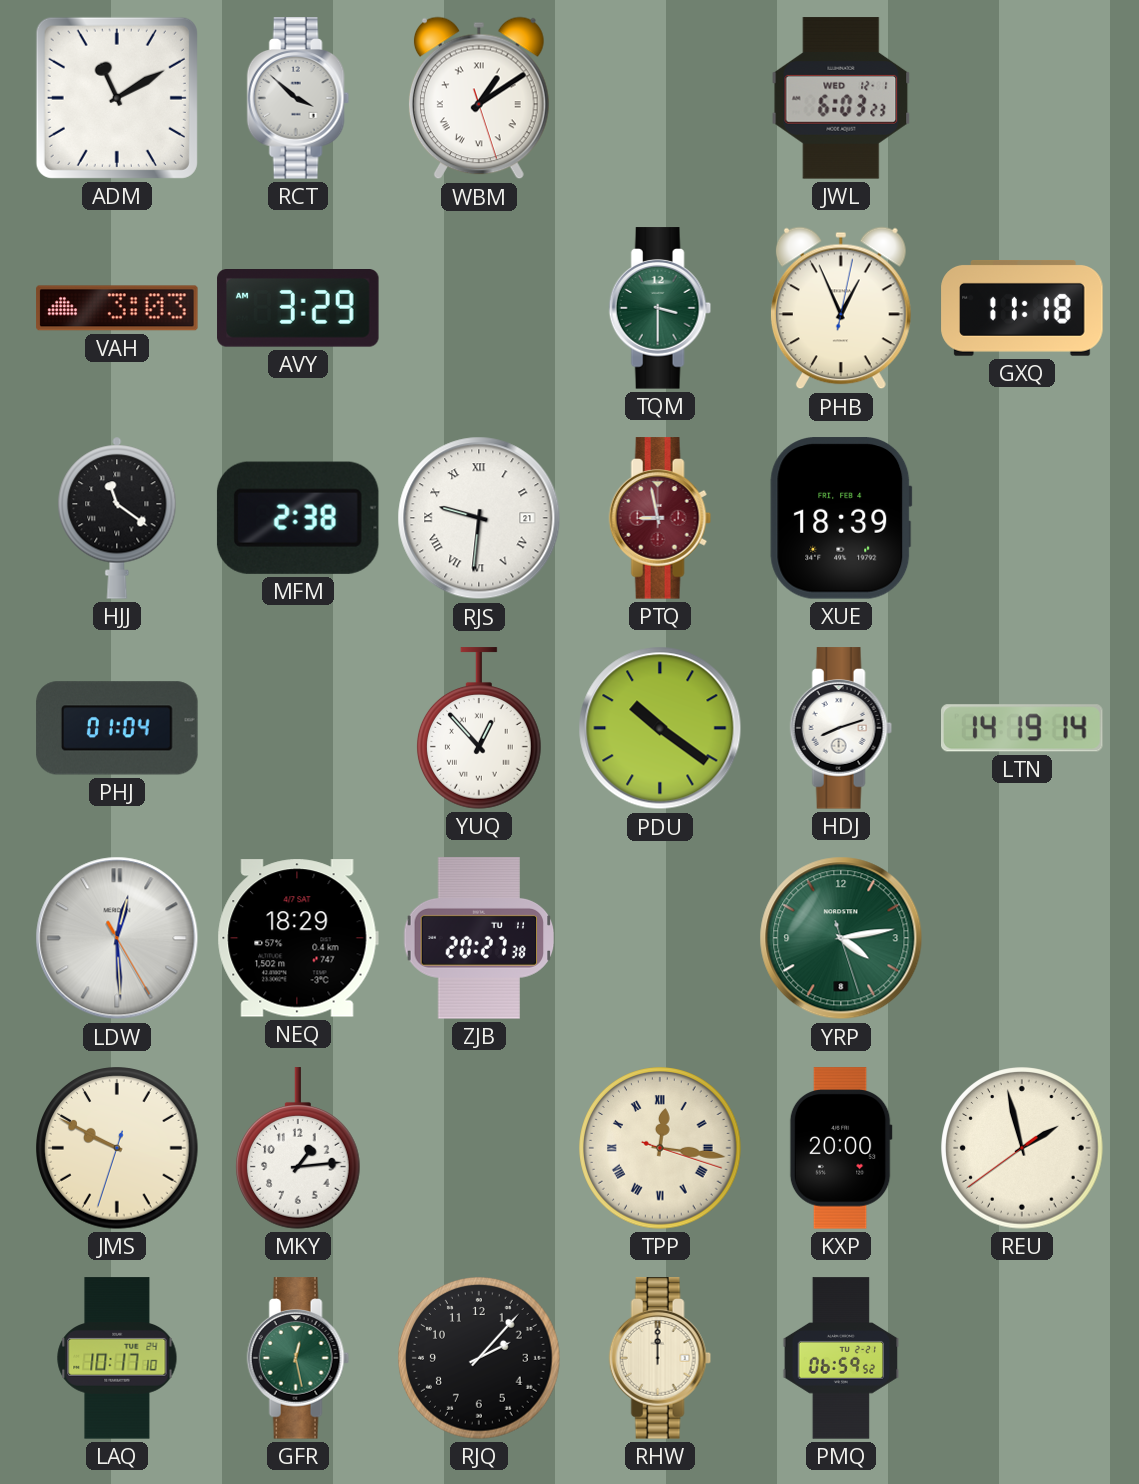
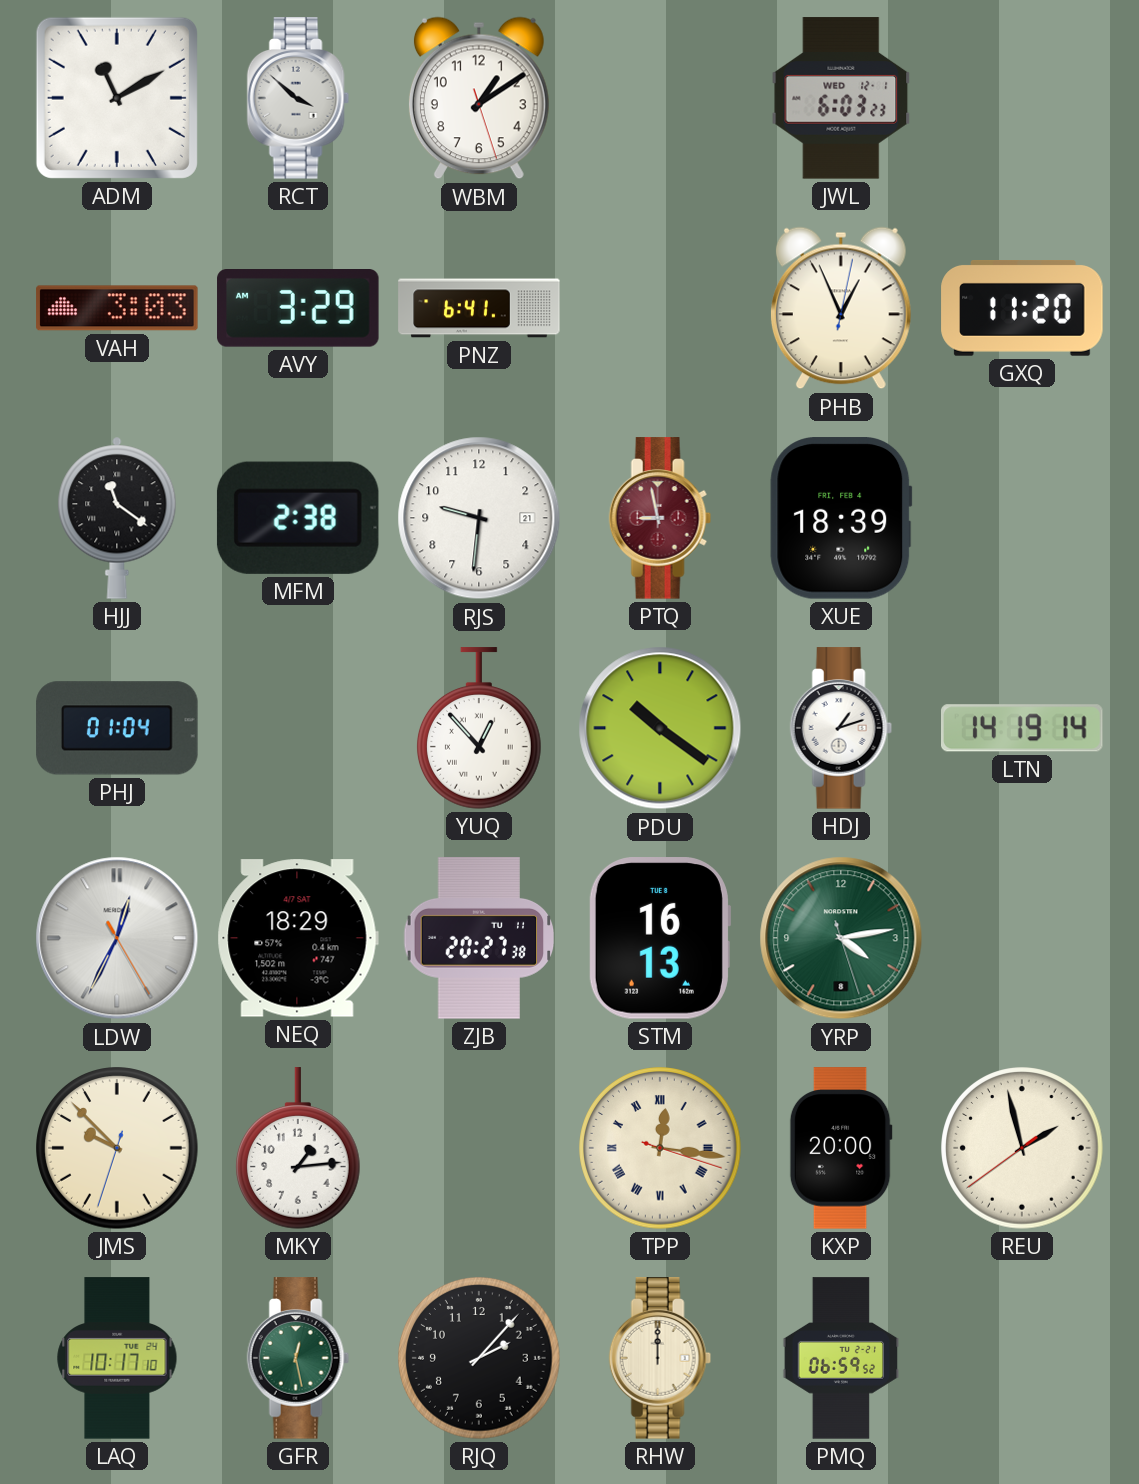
WBM numerals: Roman -> Arabic (479, 98)
PNZ: none -> 6:41 (479, 308)
TQM: 3:30 -> none (660, 308)
GXQ: 11:18 -> 11:20 (1022, 309)
RJS numerals: Roman -> Arabic (479, 518)
HDJ: 8:12 -> 1:12 (841, 728)
LDW: 12:29 -> 12:34 (117, 938)
STM: none -> 16:13 (659, 938)
JMS: 9:49 -> 9:52 (117, 1148)
